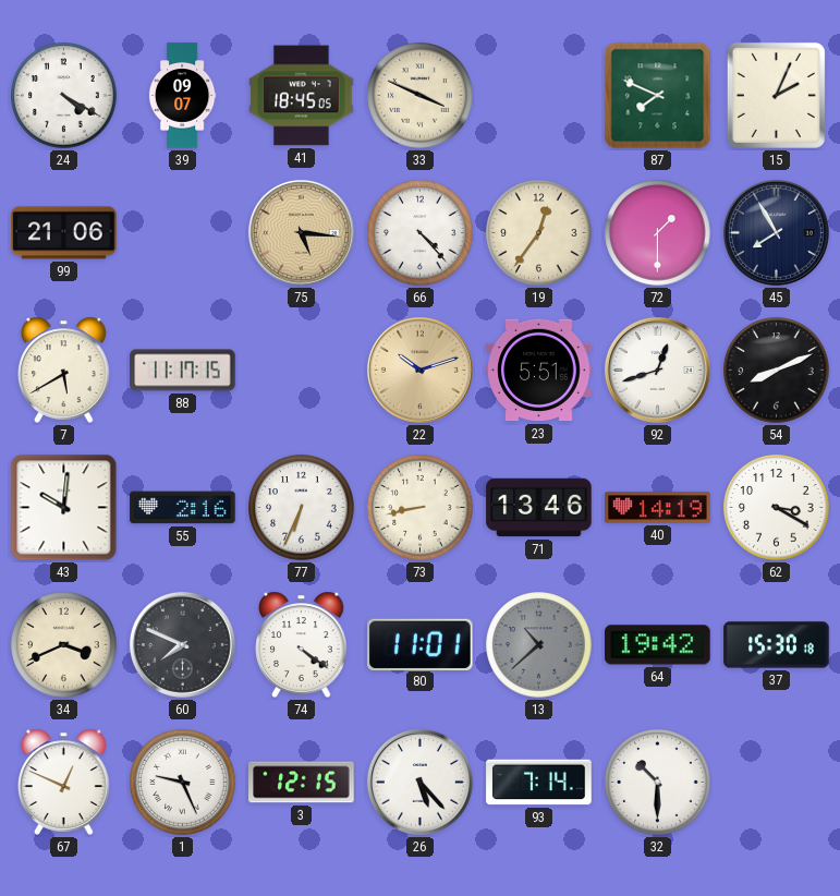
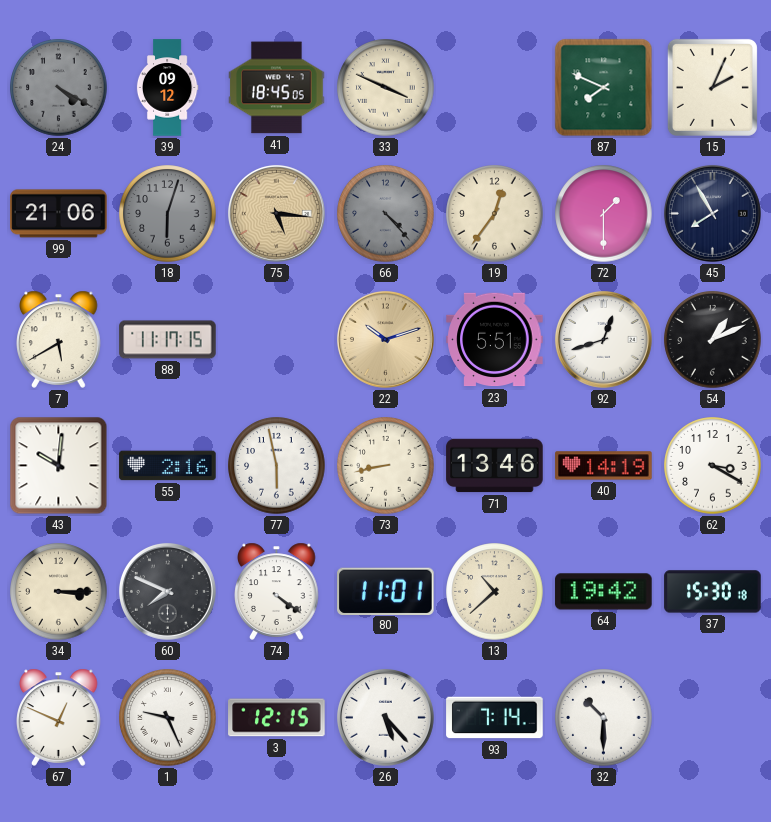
24 dial: white -> grey (59, 88)
39: 09:07 -> 09:12 (167, 88)
18: none -> 6:03 (168, 214)
66 dial: white -> grey (386, 214)
54: 8:11 -> 1:11 (713, 340)
77: 6:34 -> 5:58 (277, 466)
34: 3:41 -> 3:15 (59, 592)
13 dial: grey -> cream (495, 592)
